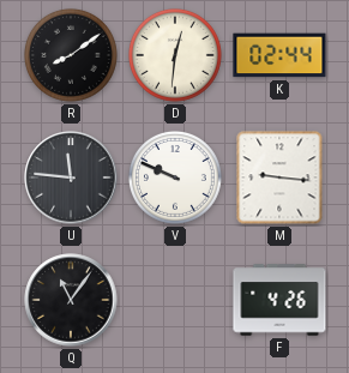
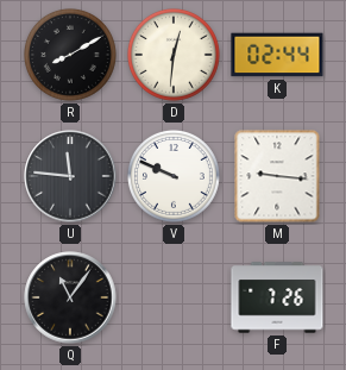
R: 8:09 -> 8:10 (70, 55)
F: 4:26 -> 7:26 (277, 297)
